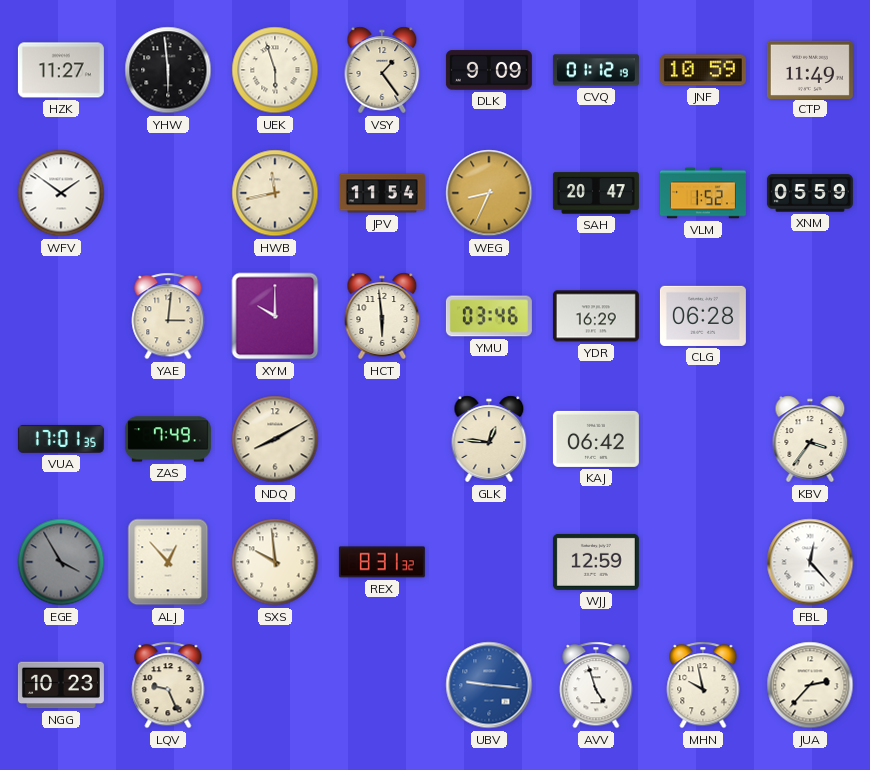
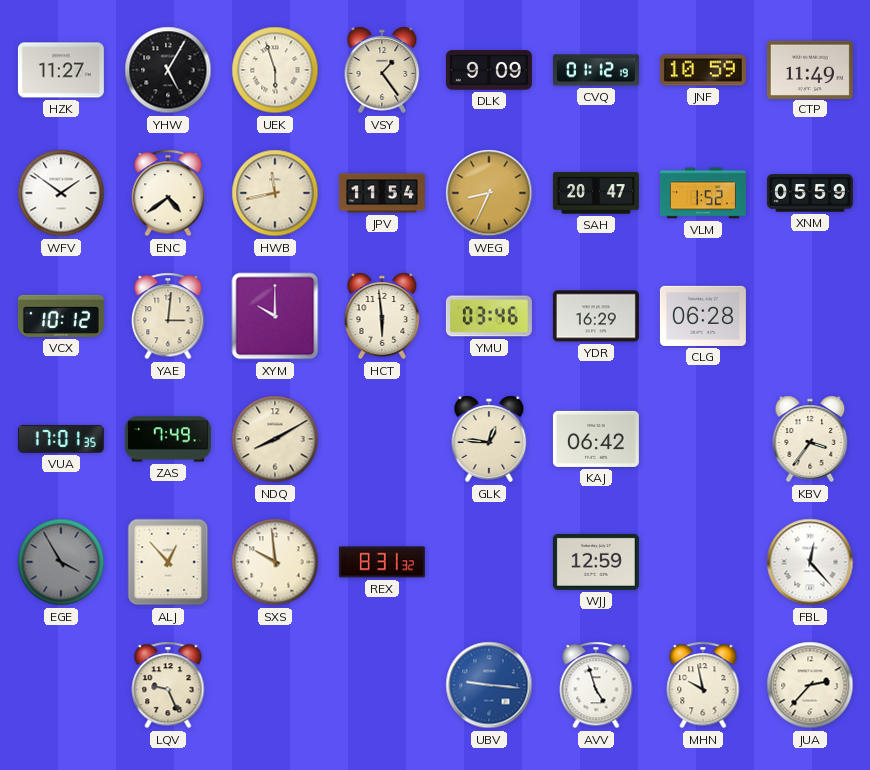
YHW: 5:59 -> 5:05 (168, 70)
ENC: none -> 4:39 (168, 193)
VCX: none -> 10:12 (61, 316)
NGG: 10:23 -> none (61, 685)
